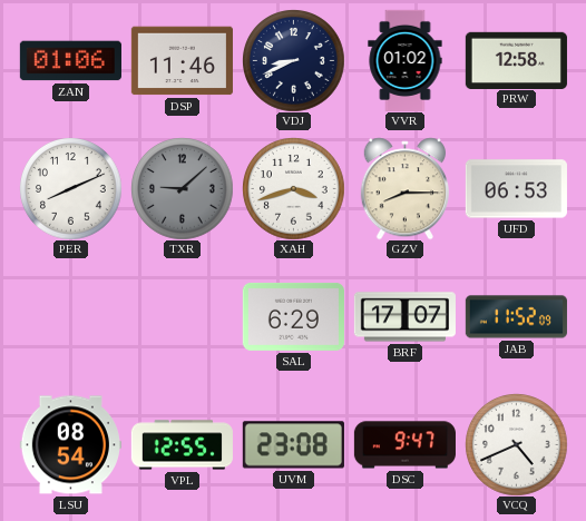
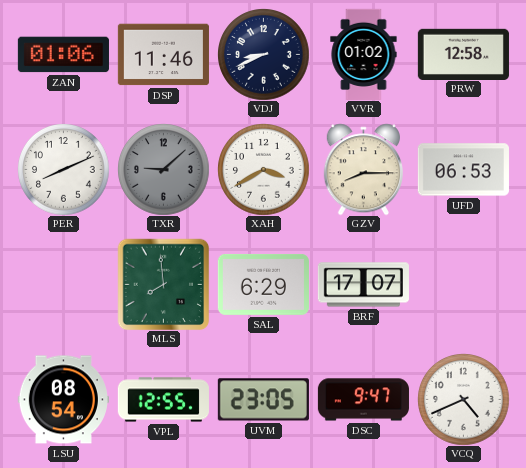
XAH: 3:42 -> 3:40 (264, 170)
MLS: none -> 7:59 (163, 284)
JAB: 11:52 -> none (516, 317)
UVM: 23:08 -> 23:05 (263, 400)
